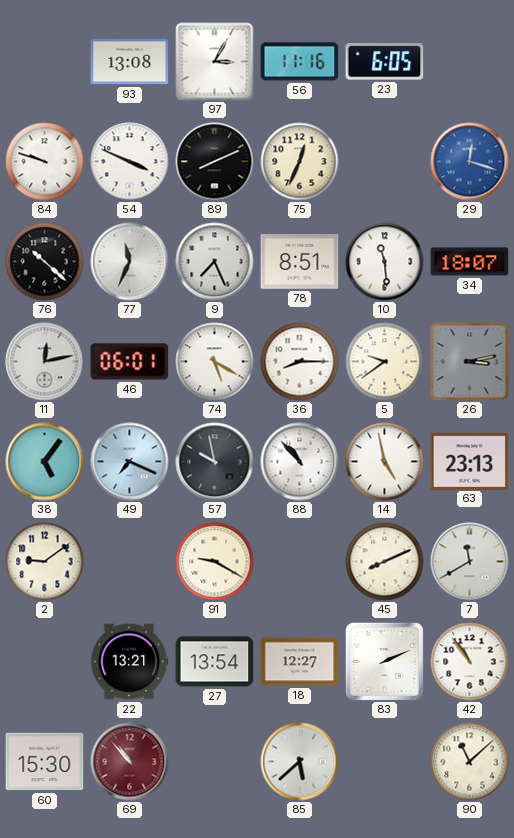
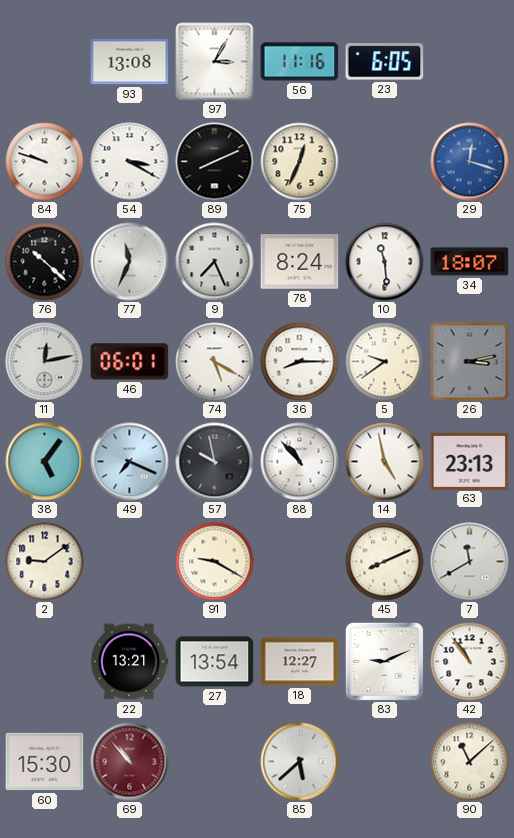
54: 3:49 -> 3:20 (130, 162)
78: 8:51 -> 8:24 (300, 262)
83: 2:11 -> 9:11 (384, 661)
